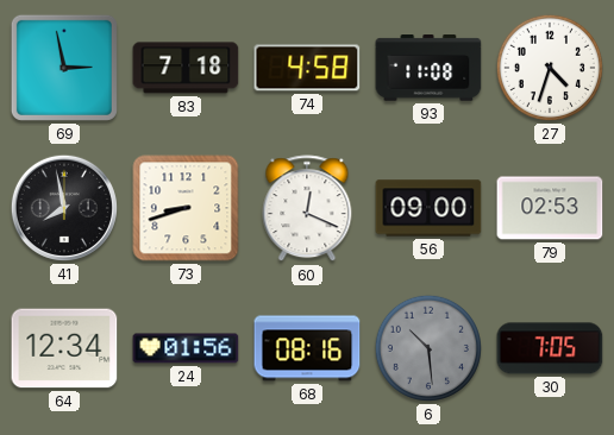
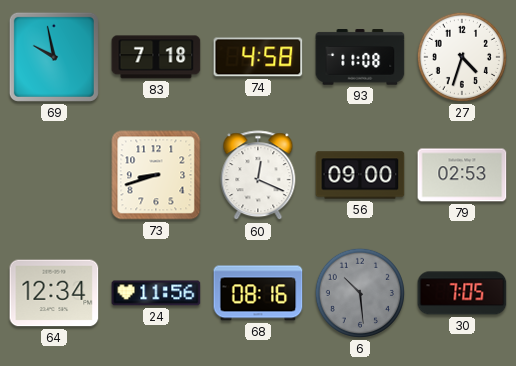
69: 2:58 -> 9:58 (54, 57)
41: 7:58 -> none (64, 208)
24: 01:56 -> 11:56 (156, 293)
